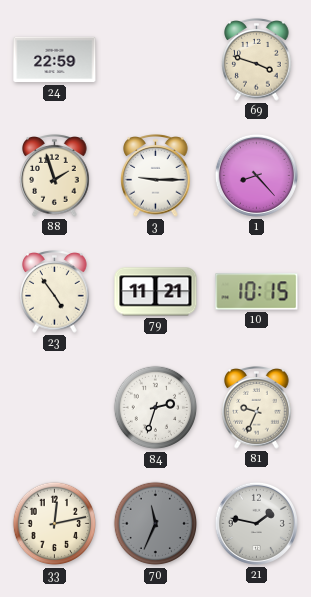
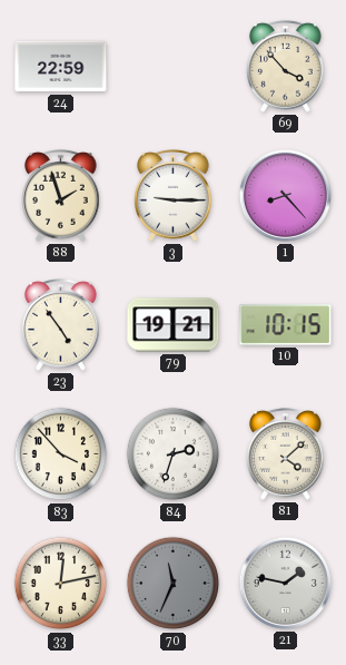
69: 3:48 -> 3:53 (286, 67)
79: 11:21 -> 19:21 (174, 325)
83: none -> 3:53 (61, 454)
81: 9:34 -> 4:08 (286, 454)
